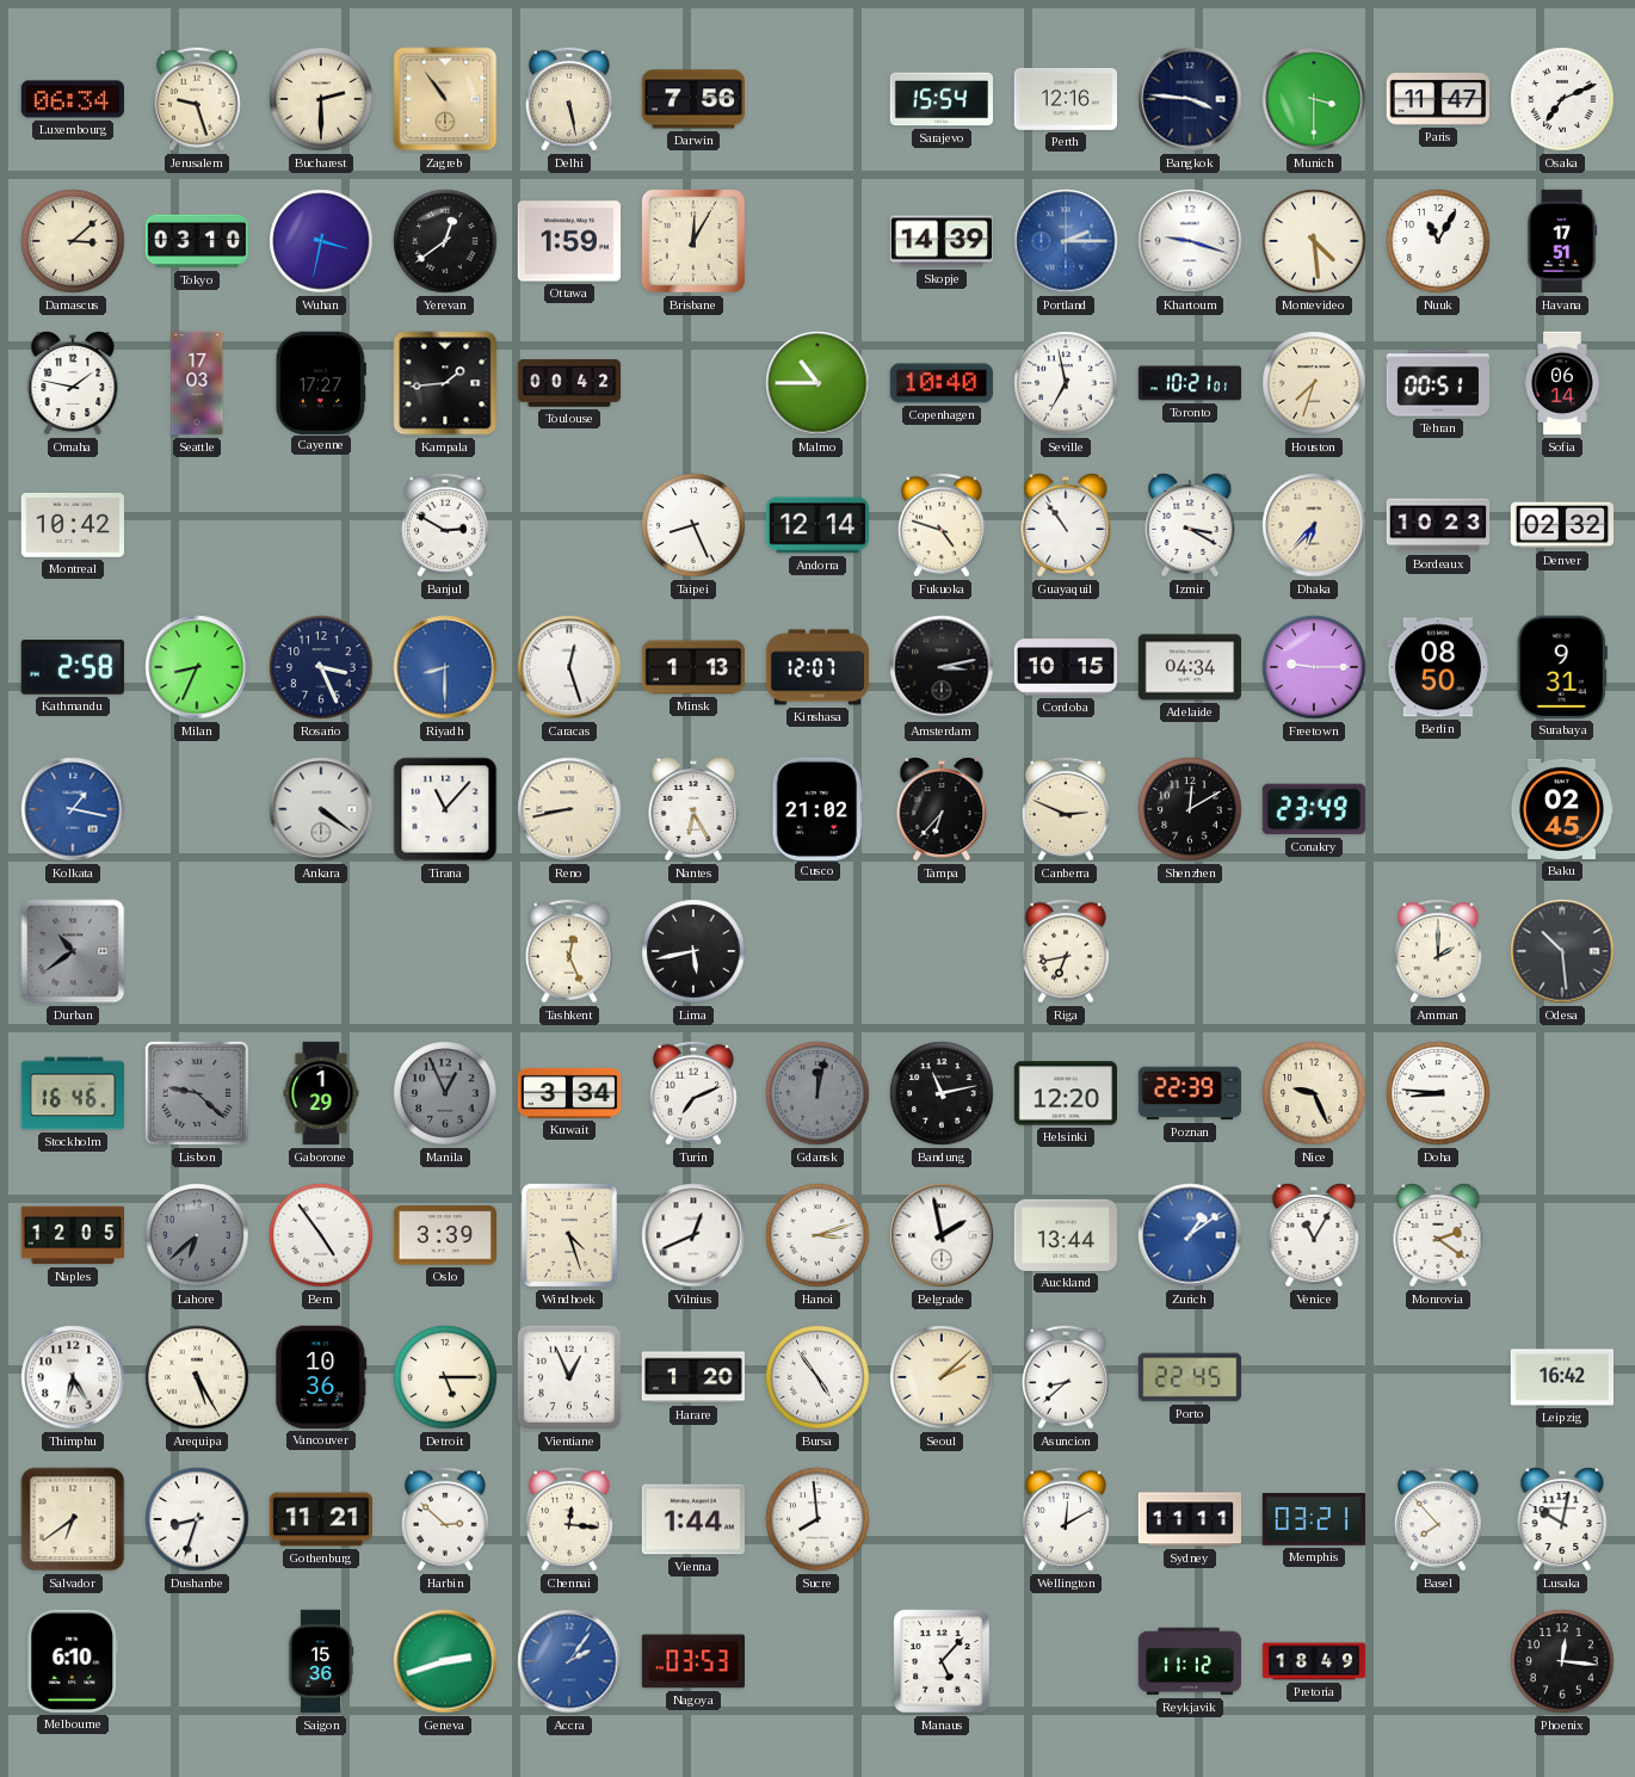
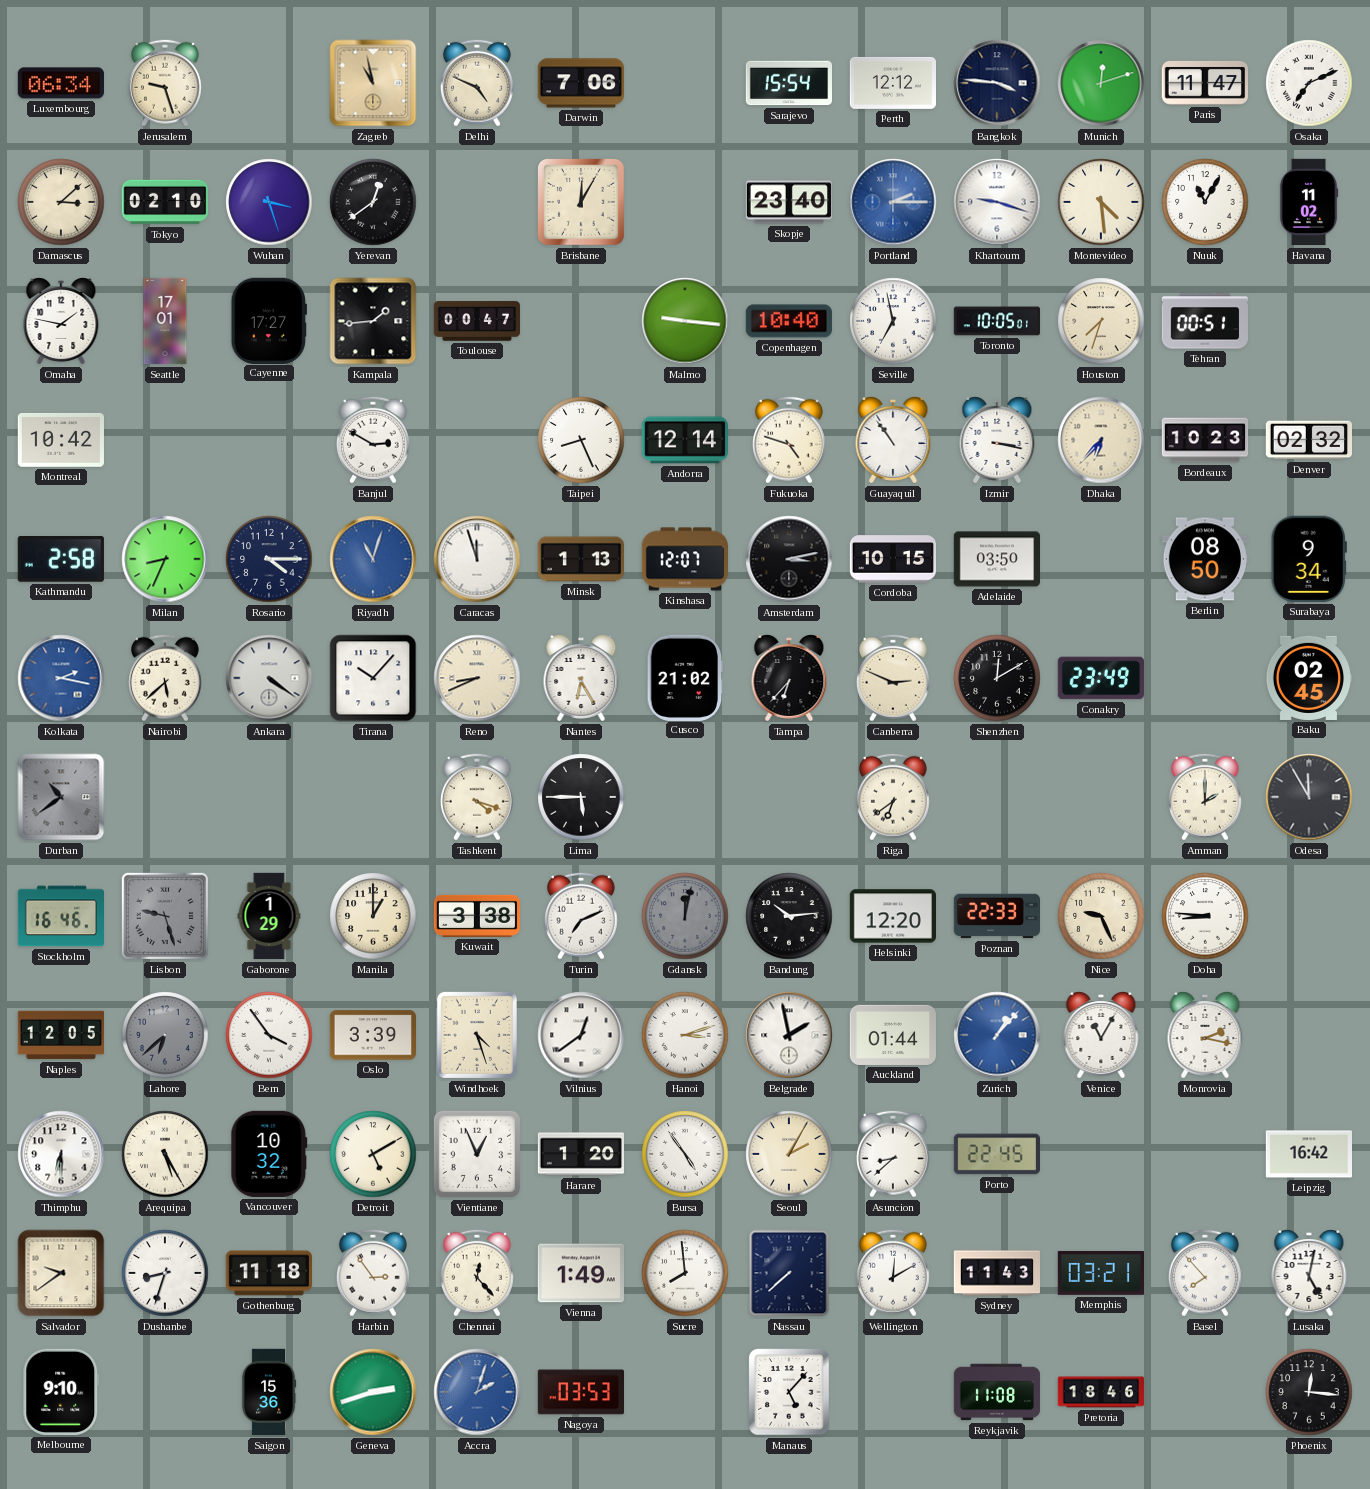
Bucharest: 2:30 -> none (321, 99)
Zagreb: 10:54 -> 10:58 (373, 83)
Delhi: 5:28 -> 4:49 (477, 83)
Darwin: 7:56 -> 7:06 (580, 83)
Perth: 12:16 -> 12:12 (892, 83)
Munich: 3:30 -> 12:12 (1101, 83)
Tokyo: 03:10 -> 02:10 (164, 202)
Wuhan: 3:32 -> 3:27 (269, 202)
Ottawa: 1:59 -> none (568, 241)
Skopje: 14:39 -> 23:40 (788, 202)
Havana: 17:51 -> 11:02 (1309, 202)
Seattle: 17:03 -> 17:01 (165, 321)
Toulouse: 00:42 -> 00:47 (477, 321)
Malmo: 10:45 -> 9:16 (685, 321)
Toronto: 10:21 -> 10:05 (997, 321)
Sofia: 06:14 -> none (1562, 383)
Izmir: 3:20 -> 3:17 (997, 440)
Rosario: 3:26 -> 4:15 (269, 559)
Riyadh: 8:30 -> 11:03 (373, 559)
Caracas: 12:27 -> 11:57 (477, 559)
Adelaide: 04:34 -> 03:50 (996, 559)
Freetown: 9:15 -> none (1314, 667)
Surabaya: 9:31 -> 9:34 (1309, 559)
Kolkata: 1:17 -> 2:17 (61, 678)
Nairobi: none -> 5:38 (165, 678)
Tirana: 11:07 -> 10:07 (373, 678)
Reno: 8:43 -> 8:41 (477, 678)
Tashkent: 12:26 -> 4:18 (477, 797)
Lima: 5:43 -> 5:45 (581, 797)
Riga: 6:43 -> 6:39 (893, 797)
Odesa: 10:29 -> 11:55 (1309, 797)
Lisbon: 9:22 -> 9:27 (165, 916)
Manila: 12:56 -> 1:00 (373, 916)
Manila dial: grey -> cream (373, 916)
Kuwait: 3:34 -> 3:38 (476, 916)
Bandung: 11:13 -> 10:14 (789, 916)
Poznan: 22:39 -> 22:33 (997, 916)
Bern: 4:54 -> 3:54 (269, 1035)
Vilnius: 12:41 -> 12:39 (581, 1035)
Auckland: 13:44 -> 01:44 (892, 1035)
Zurich: 1:09 -> 1:07 (997, 1035)
Monrovia: 2:21 -> 2:17 (1205, 1035)
Thimphu: 6:25 -> 6:30 (61, 1154)
Vancouver: 10:36 -> 10:32 (269, 1154)
Detroit: 5:15 -> 5:10 (373, 1154)
Seoul: 2:08 -> 2:05 (789, 1154)
Salvador: 6:39 -> 9:39 (61, 1273)
Gothenburg: 11:21 -> 11:18 (268, 1273)
Harbin: 2:52 -> 2:54 (373, 1273)
Chennai: 12:16 -> 12:23 (477, 1273)
Vienna: 1:44 -> 1:49 (580, 1273)
Nassau: none -> 7:38 (789, 1273)
Sydney: 11:11 -> 11:43 (997, 1273)
Lusaka: 10:02 -> 5:02 (1309, 1273)
Melbourne: 6:10 -> 9:10 (61, 1392)
Accra: 2:06 -> 2:03 (477, 1392)
Reykjavik: 11:12 -> 11:08 (997, 1392)
Pretoria: 18:49 -> 18:46 (1101, 1392)
